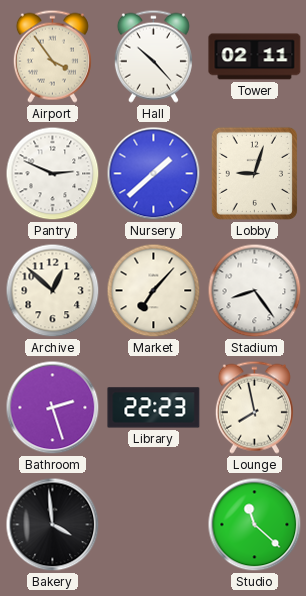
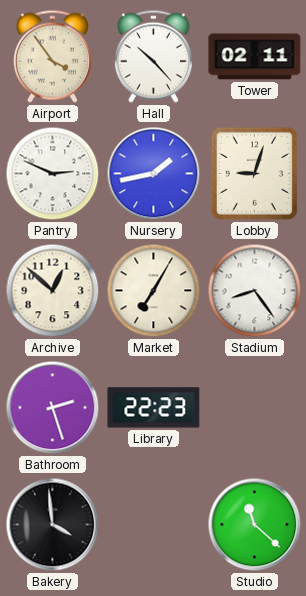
Nursery: 1:38 -> 1:43 (154, 174)
Market: 7:07 -> 7:05 (154, 291)
Lounge: 7:58 -> none (254, 407)
